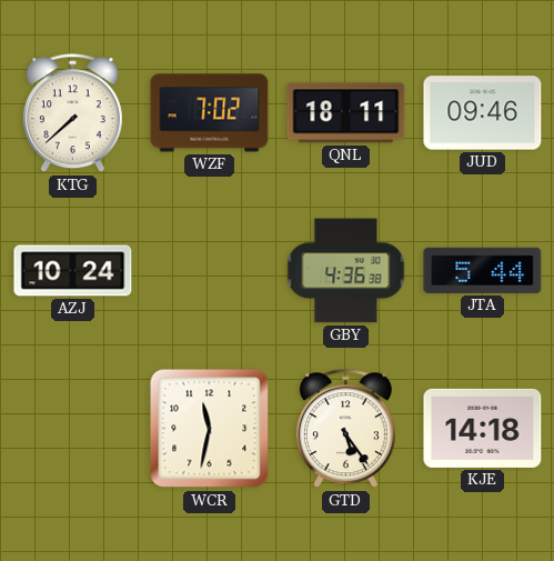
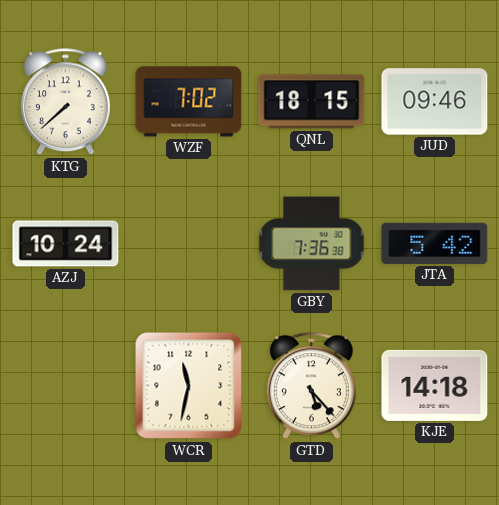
QNL: 18:11 -> 18:15 (312, 102)
GBY: 4:36 -> 7:36 (312, 244)
JTA: 5:44 -> 5:42 (435, 243)
GTD: 5:24 -> 5:23 (311, 386)
